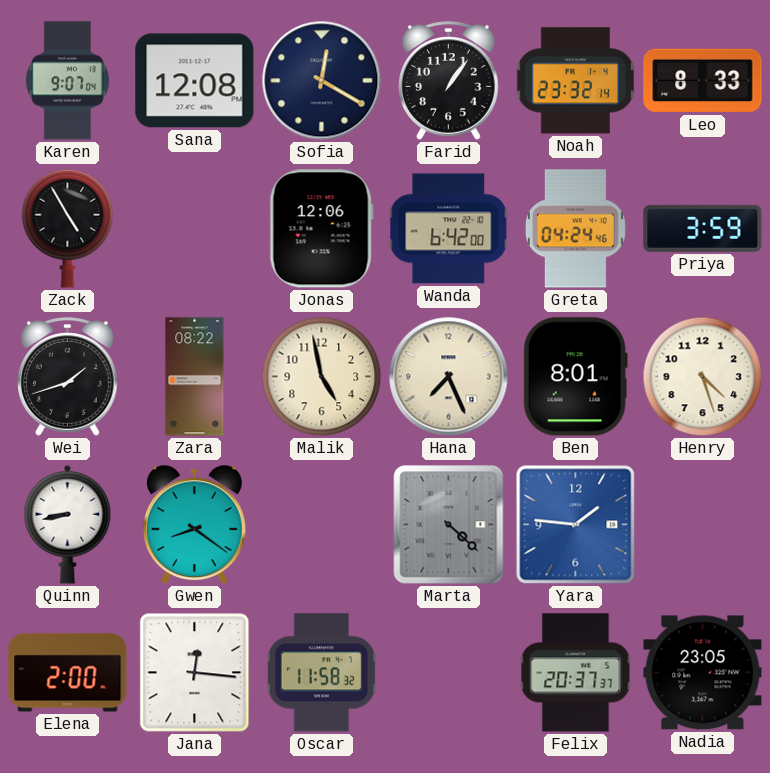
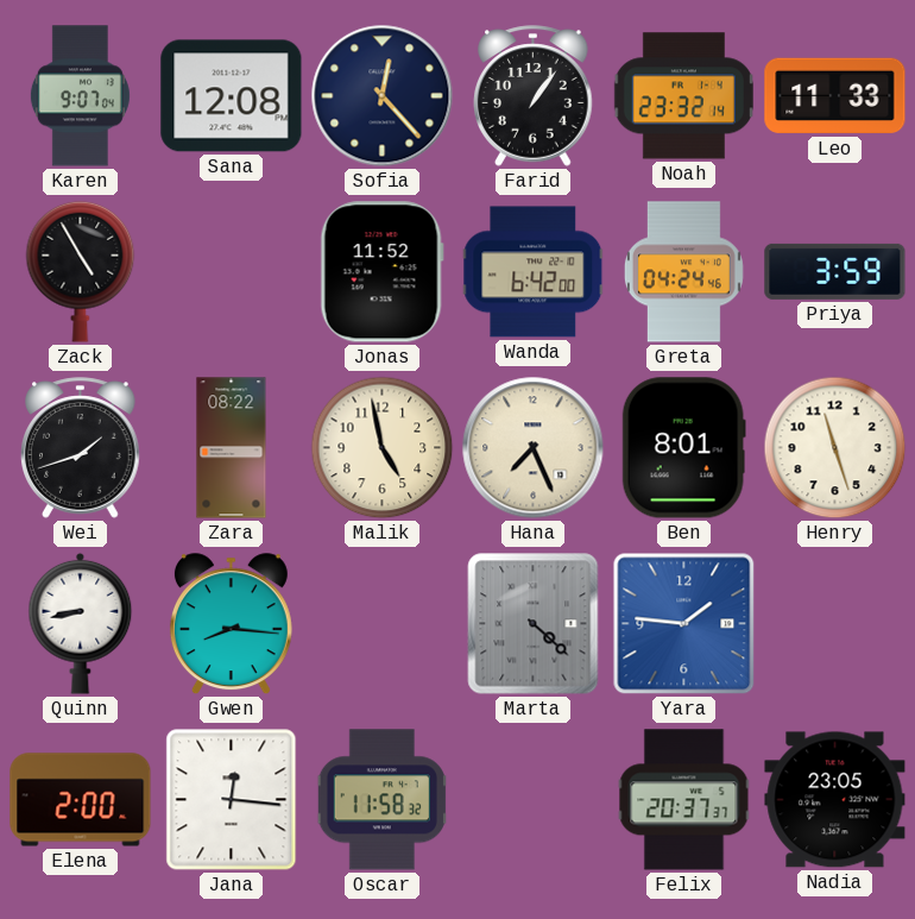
Sofia: 12:20 -> 12:23 (383, 96)
Leo: 8:33 -> 11:33 (835, 96)
Jonas: 12:06 -> 11:52 (381, 272)
Henry: 4:27 -> 11:27 (835, 448)
Gwen: 8:21 -> 8:16 (231, 624)
